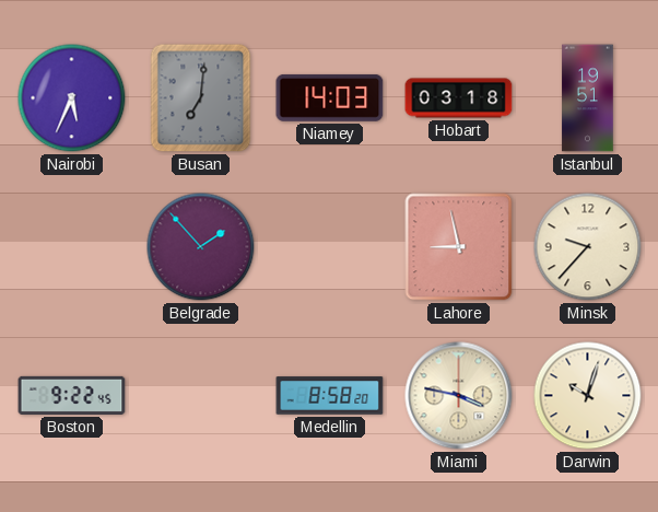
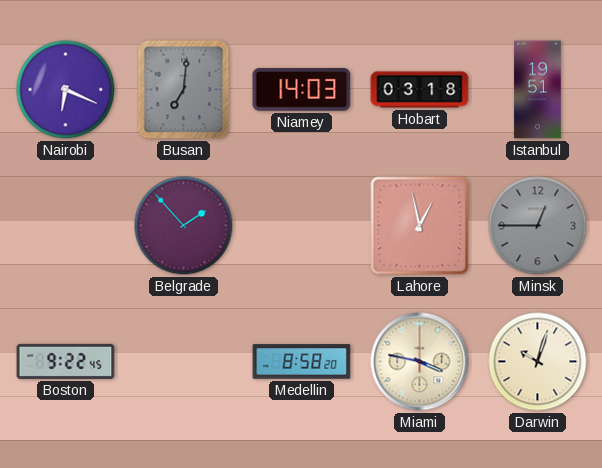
Nairobi: 5:34 -> 6:19 (66, 90)
Lahore: 8:58 -> 12:58 (420, 226)
Minsk: 9:37 -> 12:45 (538, 226)
Minsk dial: cream -> grey (538, 226)
